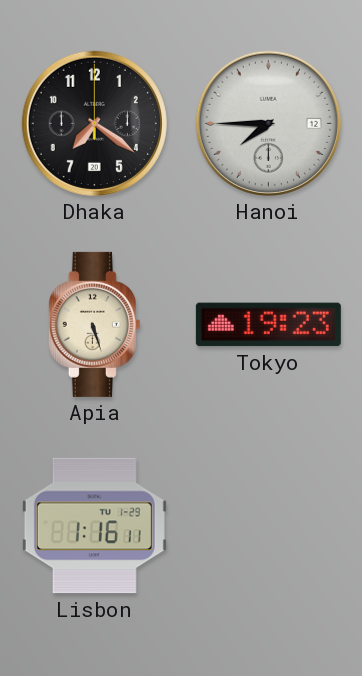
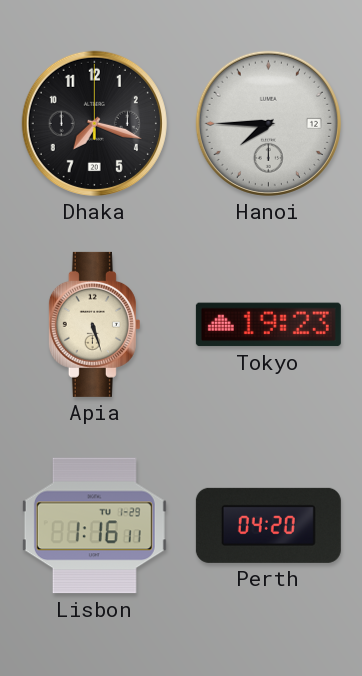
Dhaka: 7:21 -> 7:18 (94, 123)
Perth: none -> 04:20 (268, 525)
